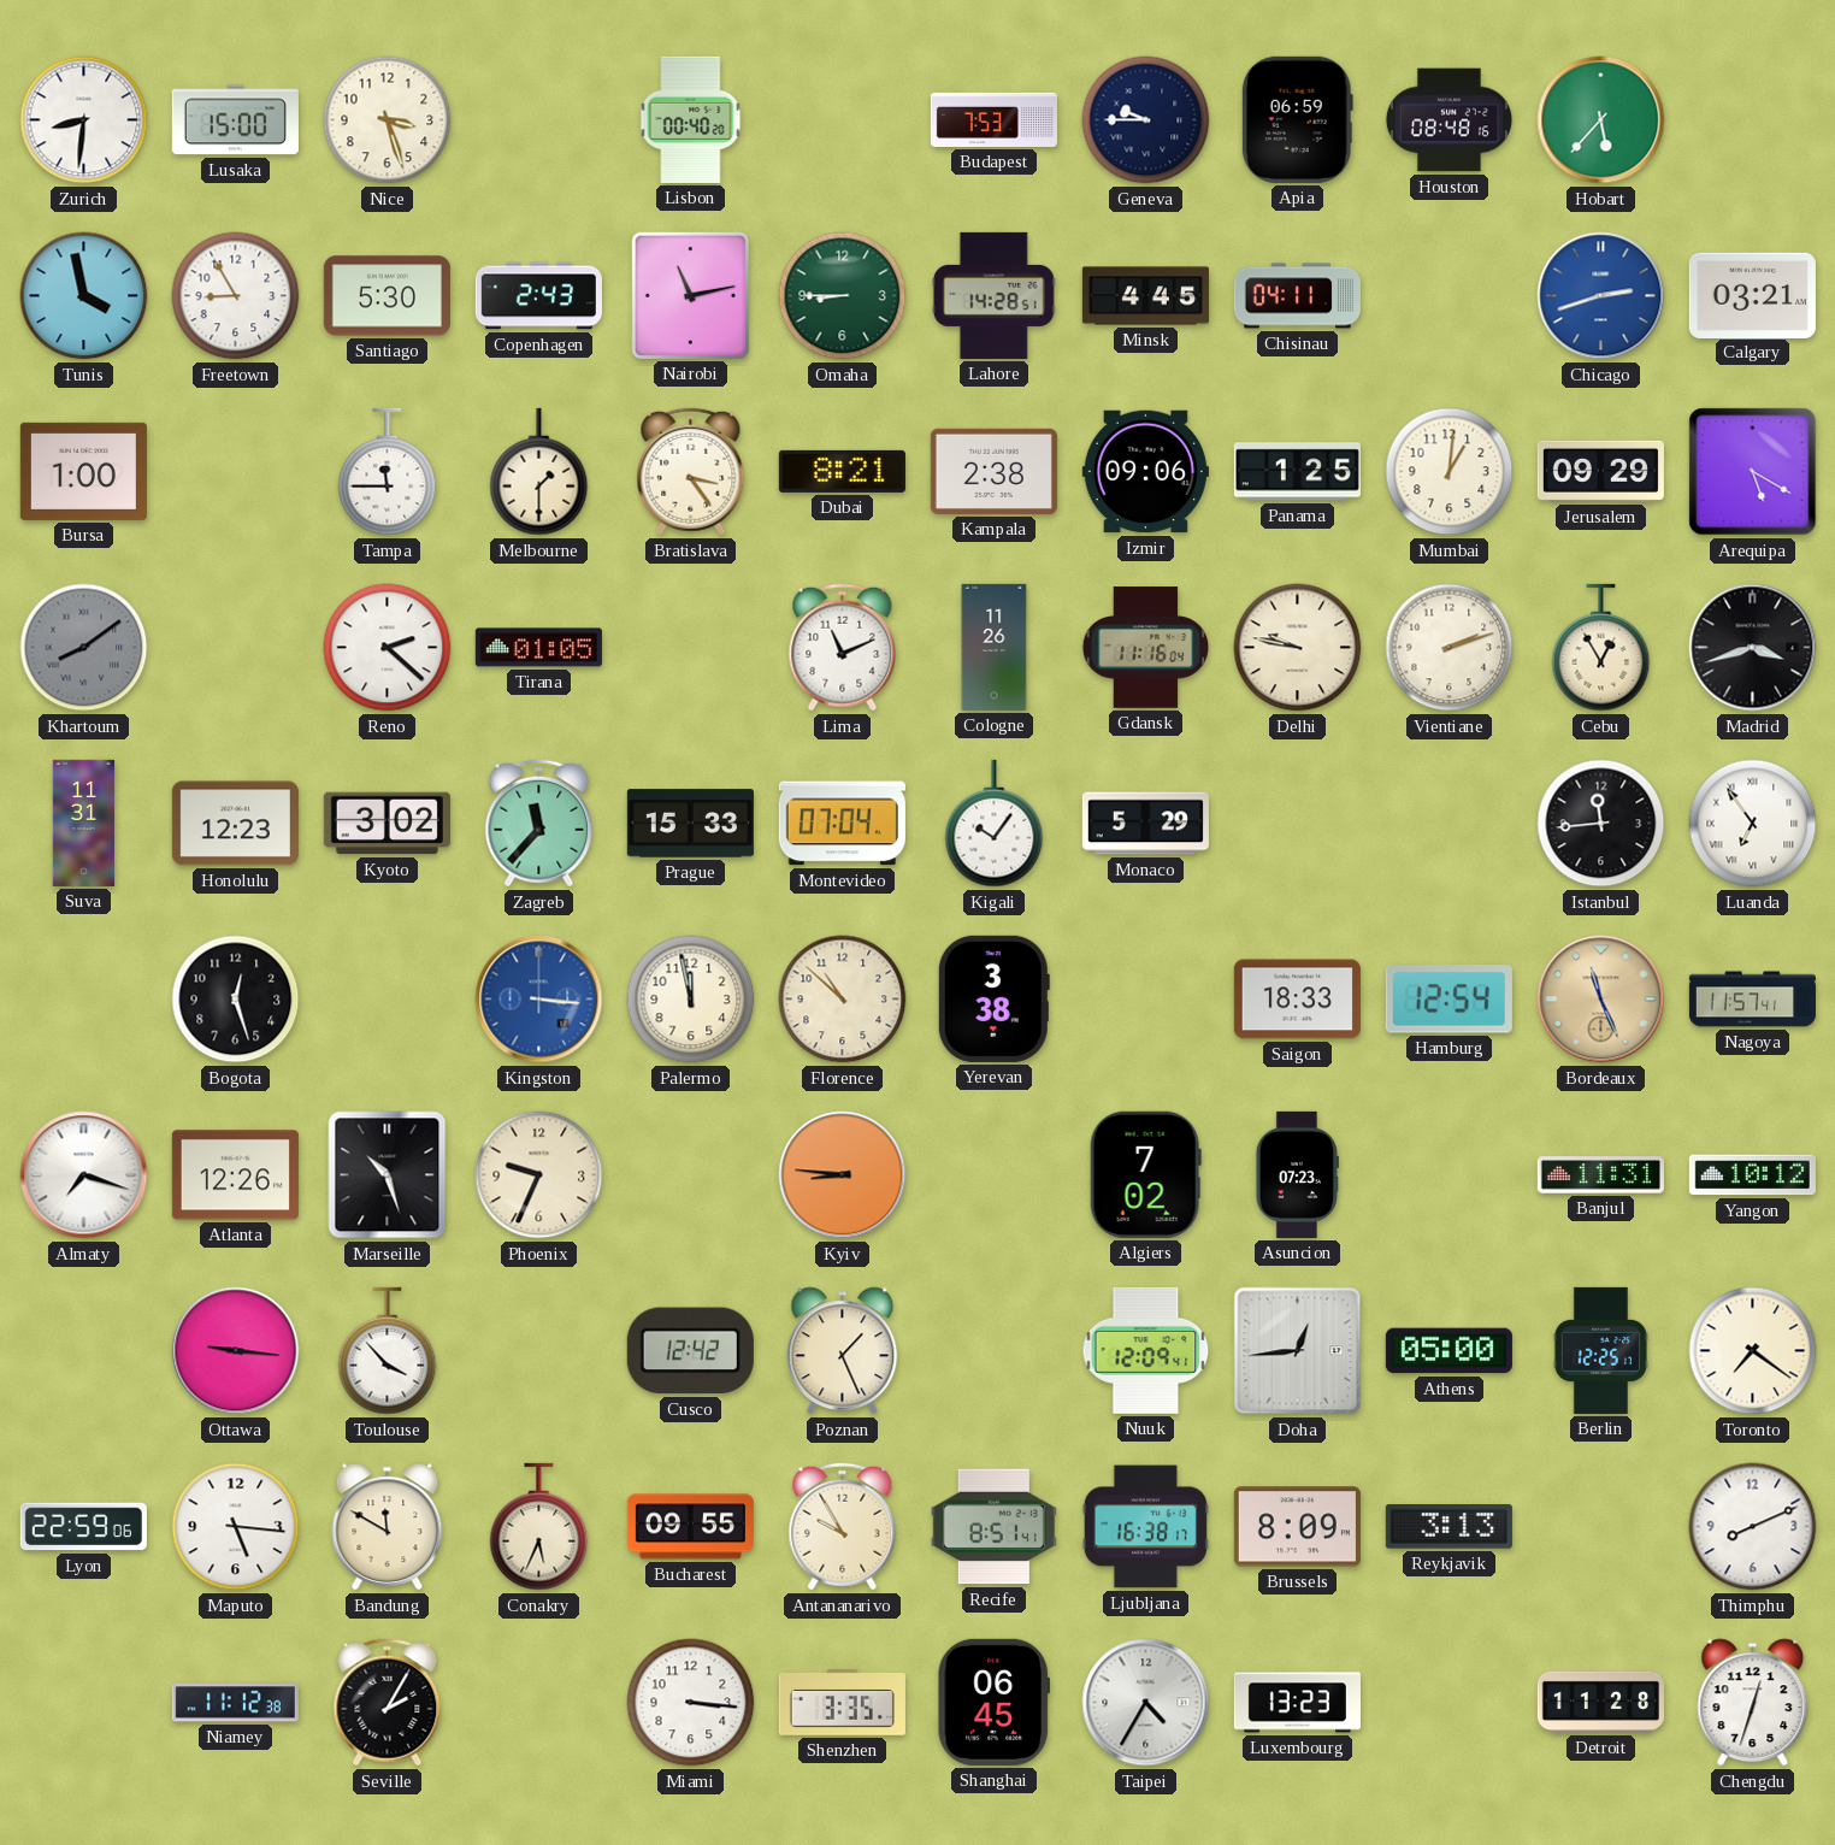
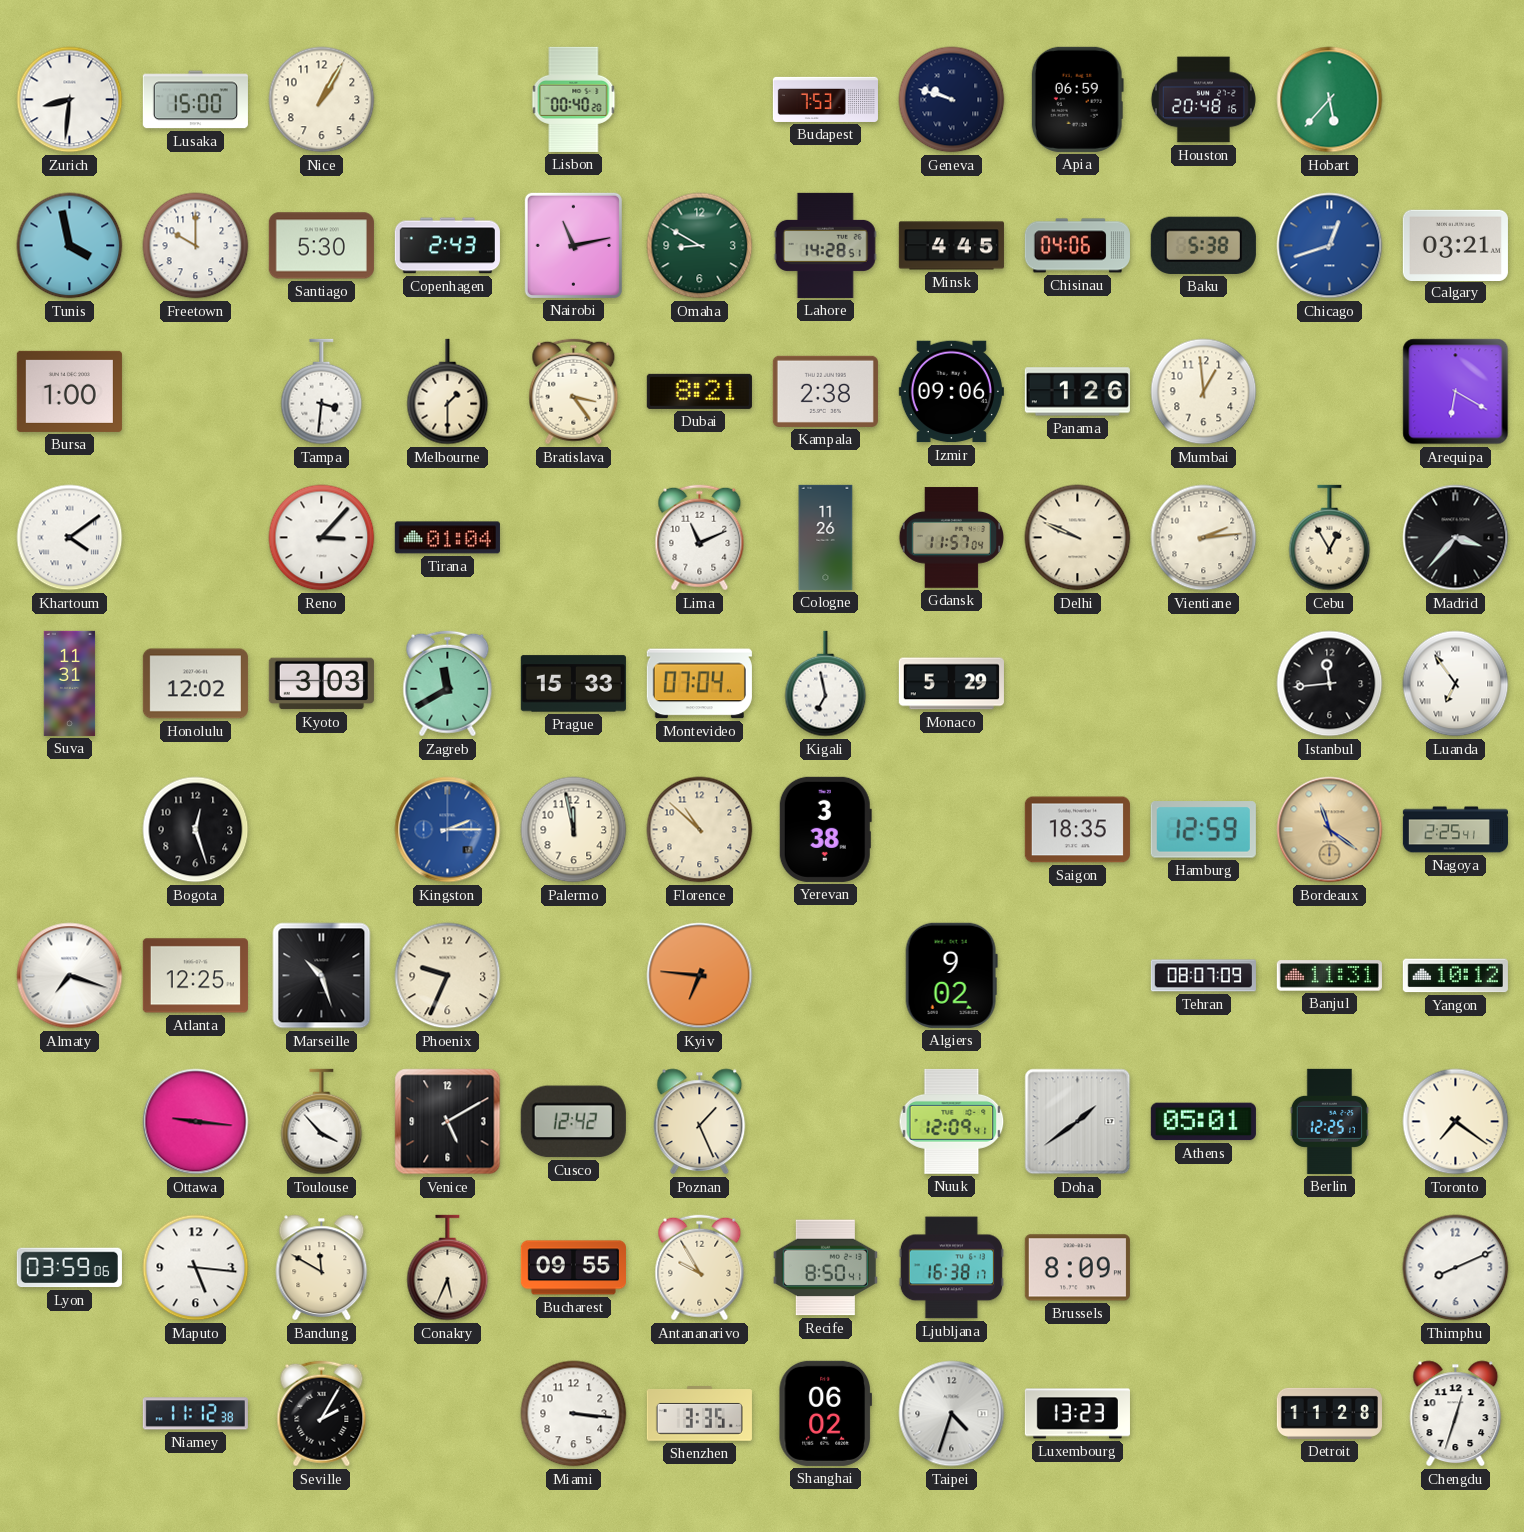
Nice: 3:27 -> 1:05 (322, 100)
Geneva: 9:45 -> 9:48 (952, 100)
Houston: 08:48 -> 20:48 (1203, 100)
Freetown: 8:55 -> 10:00 (196, 246)
Omaha: 8:45 -> 8:50 (700, 246)
Chisinau: 04:11 -> 04:06 (1077, 246)
Baku: none -> 5:38 (1203, 245)
Chicago: 2:42 -> 12:42 (1330, 246)
Tampa: 11:45 -> 3:31 (322, 392)
Panama: 1:25 -> 1:26 (1077, 392)
Mumbai: 1:01 -> 12:59 (1204, 392)
Jerusalem: 09:29 -> none (1600, 471)
Arequipa: 5:20 -> 6:20 (1456, 392)
Khartoum: 8:09 -> 4:09 (70, 538)
Khartoum dial: grey -> white (70, 538)
Reno: 2:22 -> 3:07 (322, 538)
Tirana: 01:05 -> 01:04 (447, 538)
Gdansk: 11:16 -> 11:57 (951, 538)
Delhi: 9:47 -> 9:49 (1078, 538)
Vientiane: 2:12 -> 2:14 (1204, 538)
Madrid: 3:42 -> 3:37 (1456, 538)
Honolulu: 12:23 -> 12:02 (195, 684)
Kyoto: 3:02 -> 3:03 (321, 684)
Zagreb: 11:37 -> 11:40 (448, 684)
Kigali: 10:06 -> 6:58 (826, 684)
Kingston: 3:16 -> 2:15 (448, 830)
Saigon: 18:33 -> 18:35 (1077, 830)
Hamburg: 12:54 -> 12:59 (1203, 830)
Bordeaux: 11:26 -> 11:21 (1330, 830)
Nagoya: 11:57 -> 2:25 (1455, 830)
Atlanta: 12:26 -> 12:25 (195, 976)
Kyiv: 8:46 -> 6:46 (700, 976)
Algiers: 7:02 -> 9:02 (951, 975)
Asuncion: 07:23 -> none (1297, 1174)
Tehran: none -> 08:07 (1203, 976)
Venice: none -> 5:10 (448, 1122)
Doha: 12:44 -> 1:39 (1078, 1122)
Athens: 05:00 -> 05:01 (1203, 1122)
Lyon: 22:59 -> 03:59 (69, 1268)
Recife: 8:51 -> 8:50 (825, 1268)
Reykjavik: 3:13 -> none (1448, 1527)
Shanghai: 06:45 -> 06:02 (825, 1413)
Taipei: 4:35 -> 4:33 (952, 1414)
